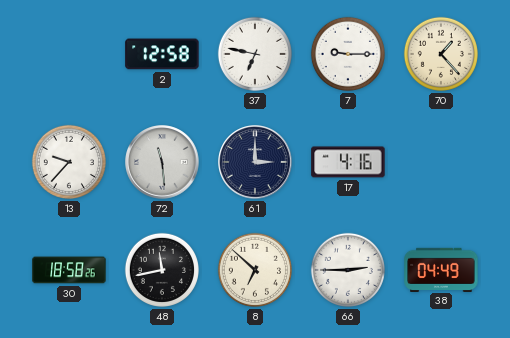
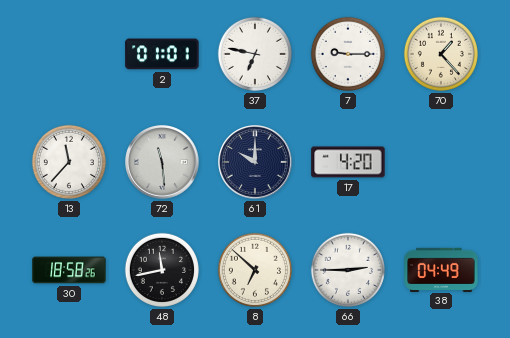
2: 12:58 -> 01:01 (162, 54)
13: 9:37 -> 11:37 (69, 162)
61: 3:00 -> 10:00 (255, 162)
17: 4:16 -> 4:20 (348, 162)
